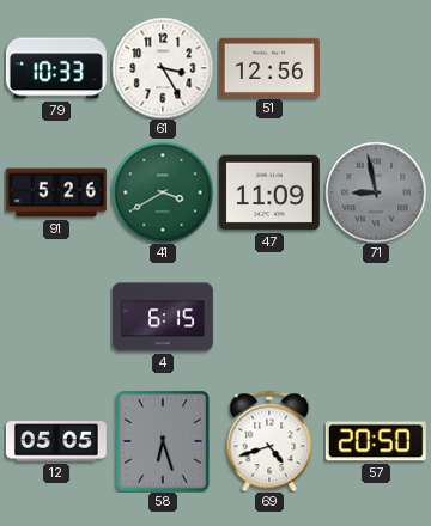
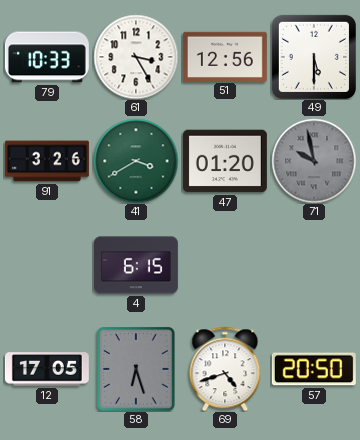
49: none -> 5:30 (314, 57)
91: 5:26 -> 3:26 (47, 161)
47: 11:09 -> 01:20 (225, 161)
71: 8:58 -> 9:58 (314, 161)
12: 05:05 -> 17:05 (47, 369)
